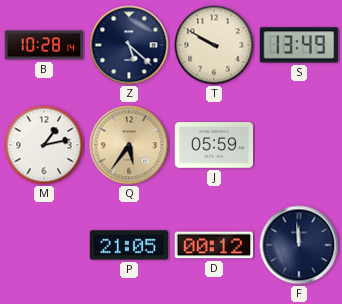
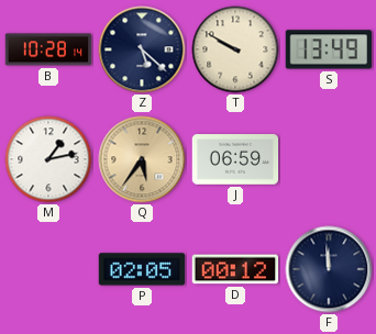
J: 05:59 -> 06:59 (235, 159)
P: 21:05 -> 02:05 (142, 269)
